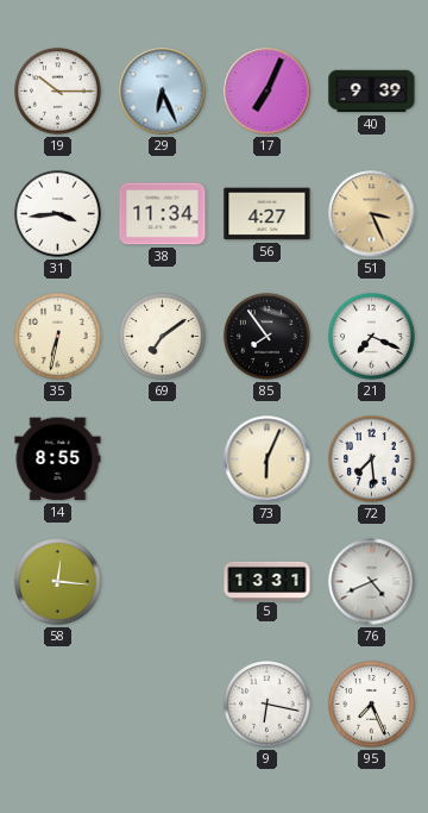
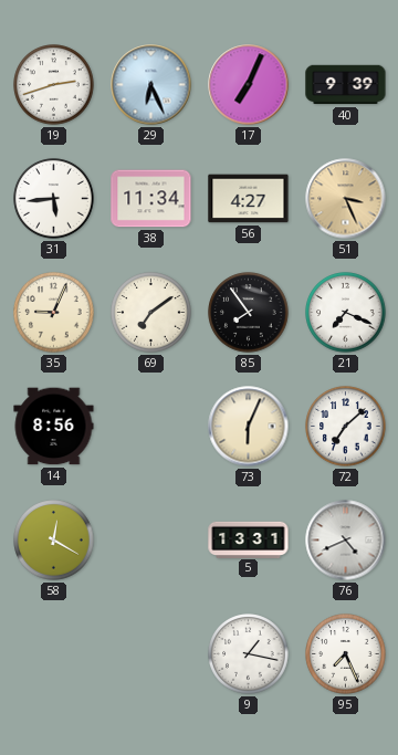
19: 10:15 -> 2:42 (54, 85)
31: 3:44 -> 5:44 (54, 199)
35: 6:32 -> 9:04 (54, 313)
14: 8:55 -> 8:56 (54, 427)
72: 7:29 -> 7:08 (346, 427)
58: 12:16 -> 12:20 (54, 541)
9: 6:17 -> 1:17 (249, 654)
